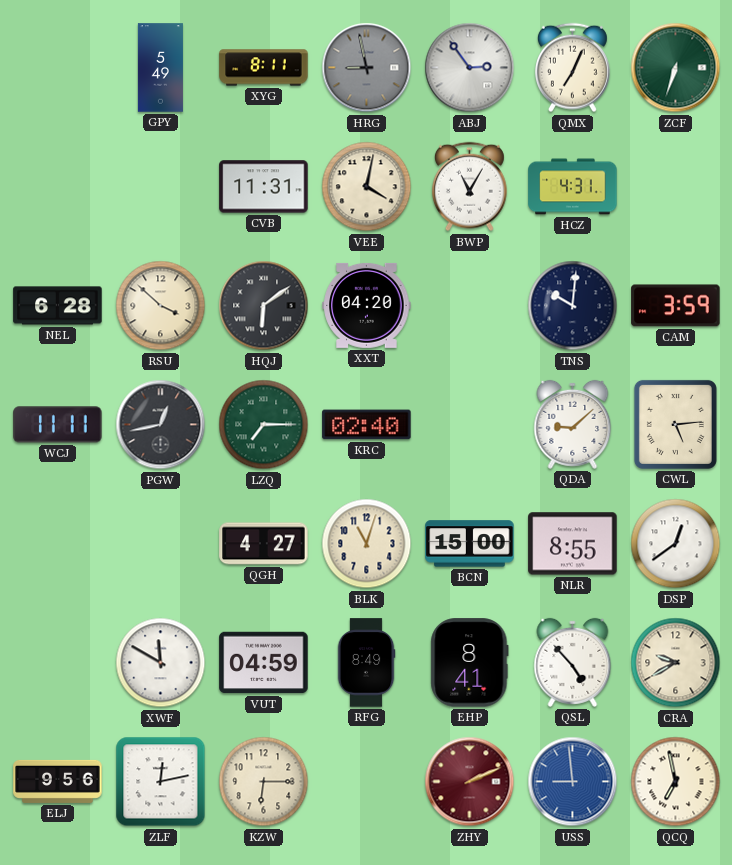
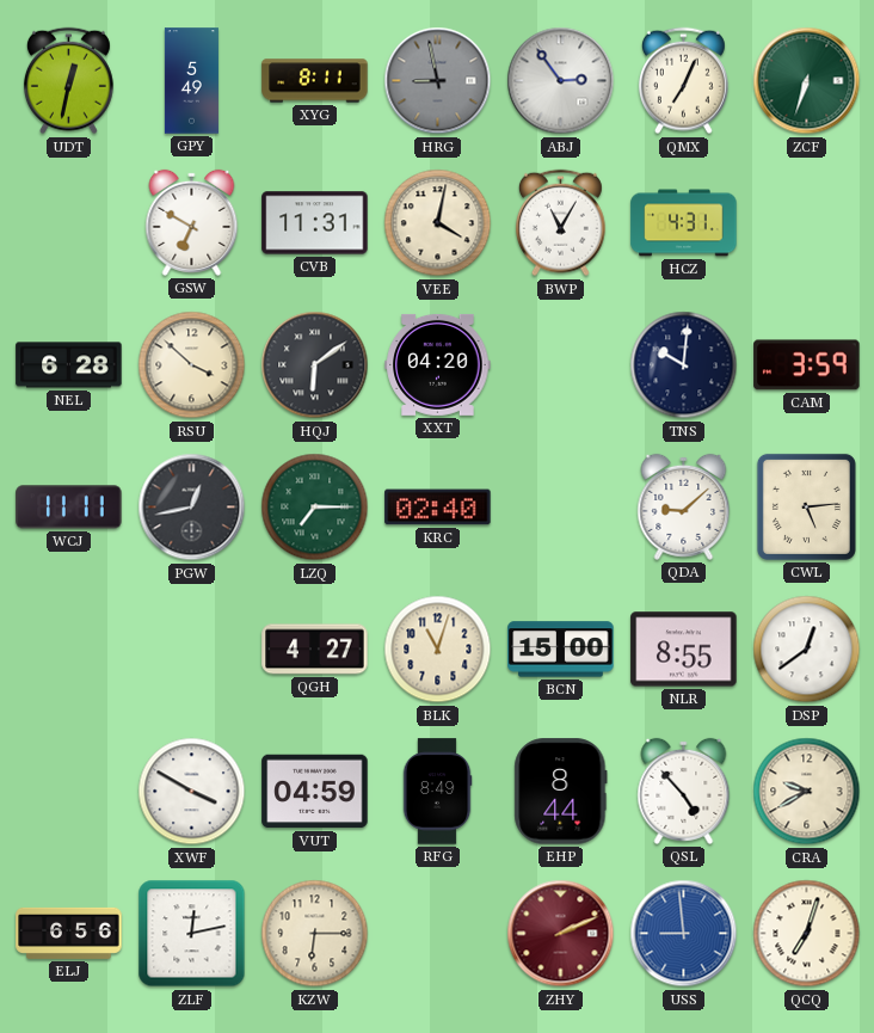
UDT: none -> 12:32 (68, 81)
GSW: none -> 6:50 (192, 222)
XWF: 11:50 -> 3:50 (192, 792)
EHP: 8:41 -> 8:44 (561, 792)
ELJ: 9:56 -> 6:56 (69, 933)
QCQ: 6:58 -> 7:03 (807, 934)
